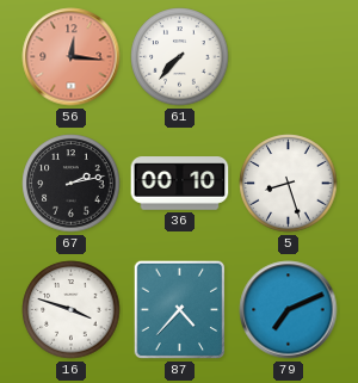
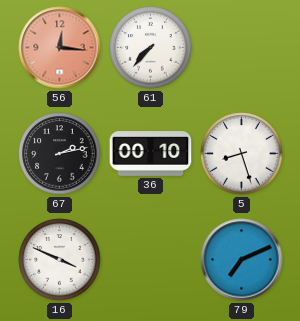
16: 3:48 -> 3:49 (60, 260)
87: 4:37 -> none (180, 310)
